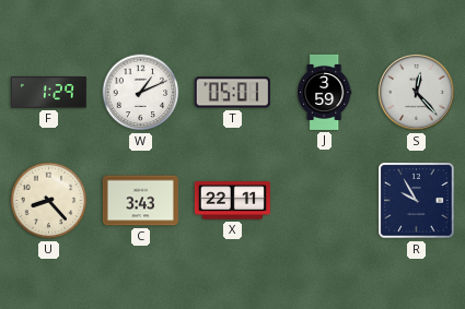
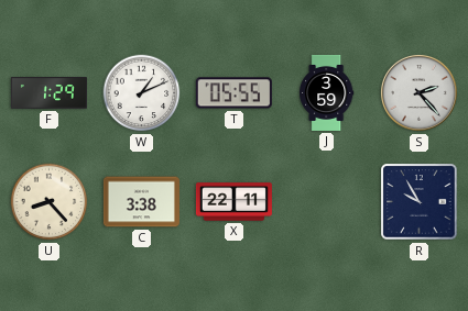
T: 05:01 -> 05:55 (233, 93)
S: 12:23 -> 2:23 (420, 93)
C: 3:43 -> 3:38 (141, 202)
